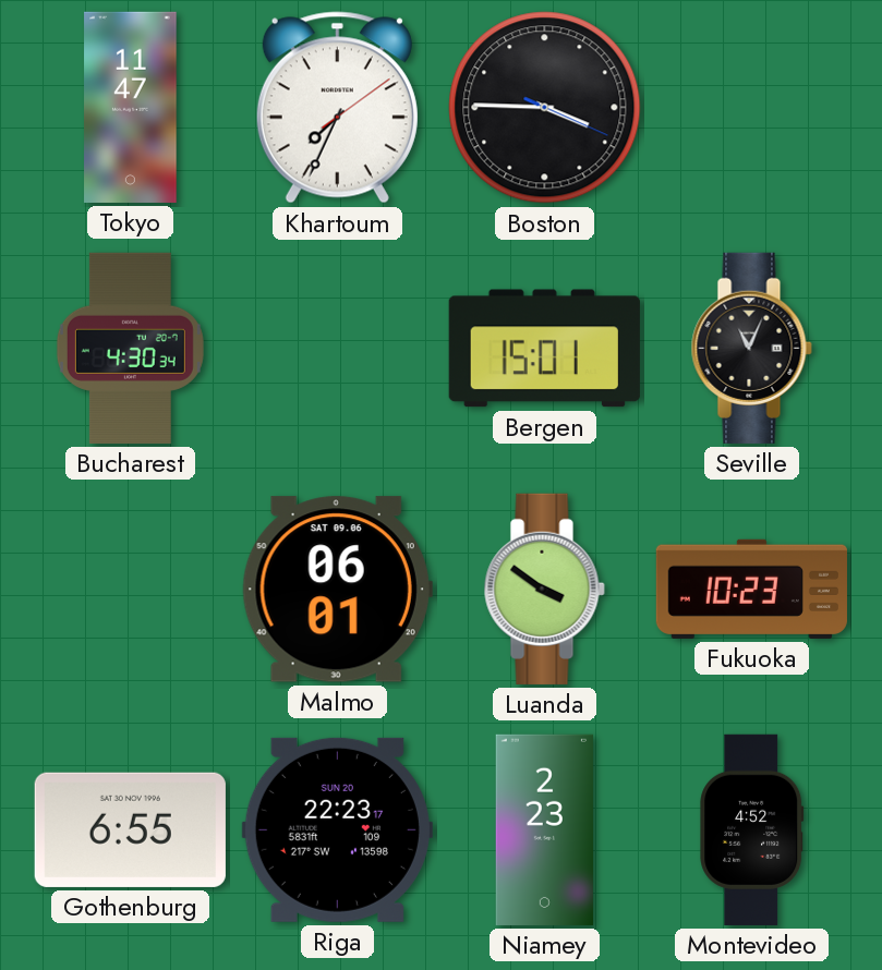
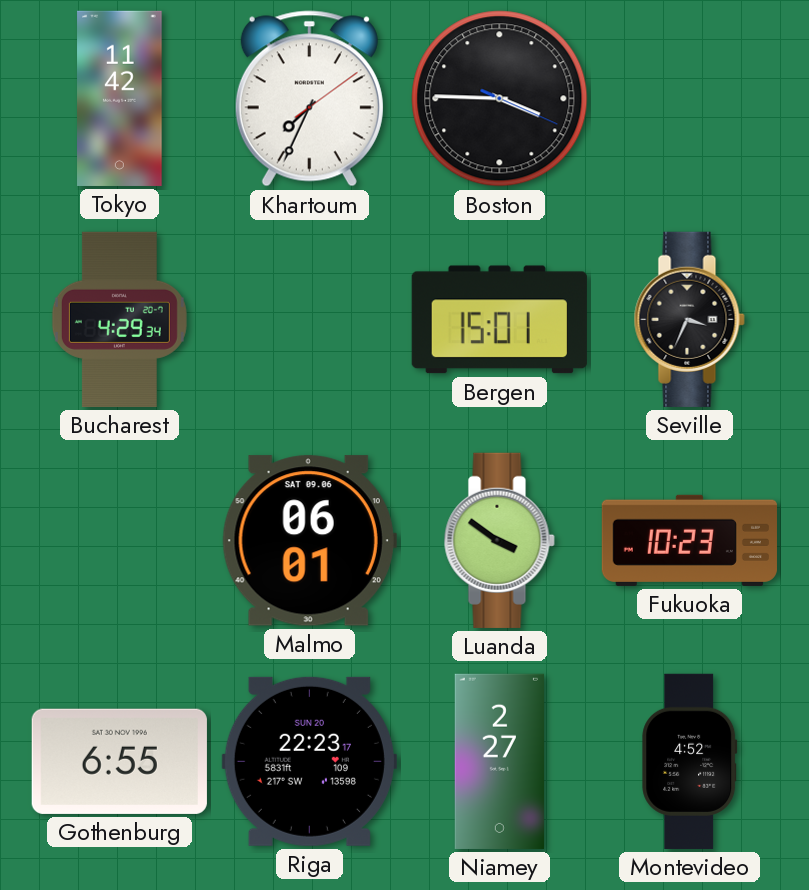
Tokyo: 11:47 -> 11:42 (120, 98)
Bucharest: 4:30 -> 4:29 (119, 319)
Seville: 11:04 -> 3:34 (689, 319)
Niamey: 2:23 -> 2:27 (499, 761)
